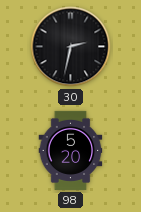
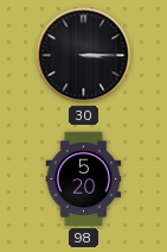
30: 2:32 -> 3:15 (84, 56)
